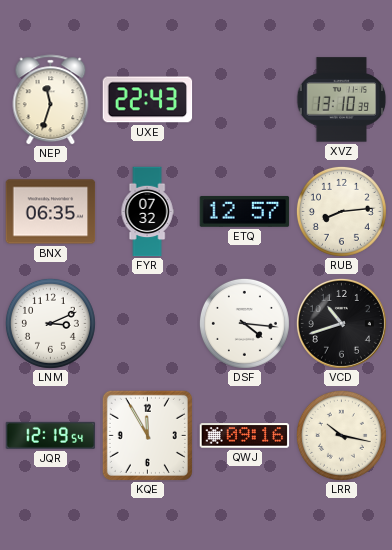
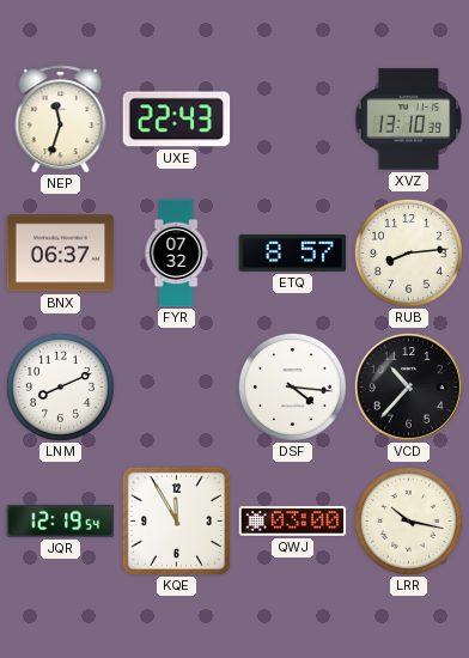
BNX: 06:35 -> 06:37 (61, 254)
ETQ: 12:57 -> 8:57 (293, 252)
LNM: 3:11 -> 8:11 (60, 386)
VCD: 10:42 -> 10:37 (408, 386)
QWJ: 09:16 -> 03:00 (293, 522)
